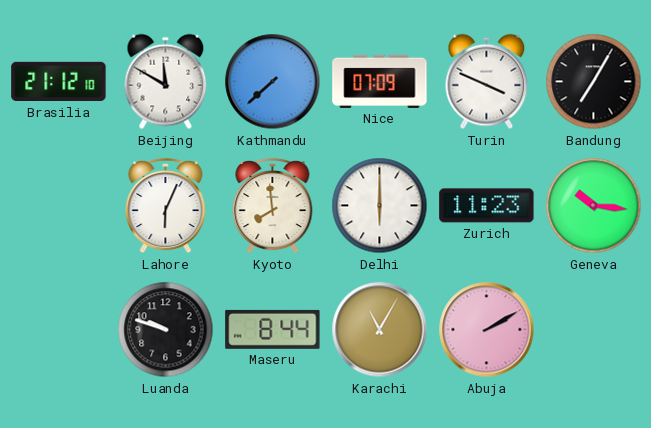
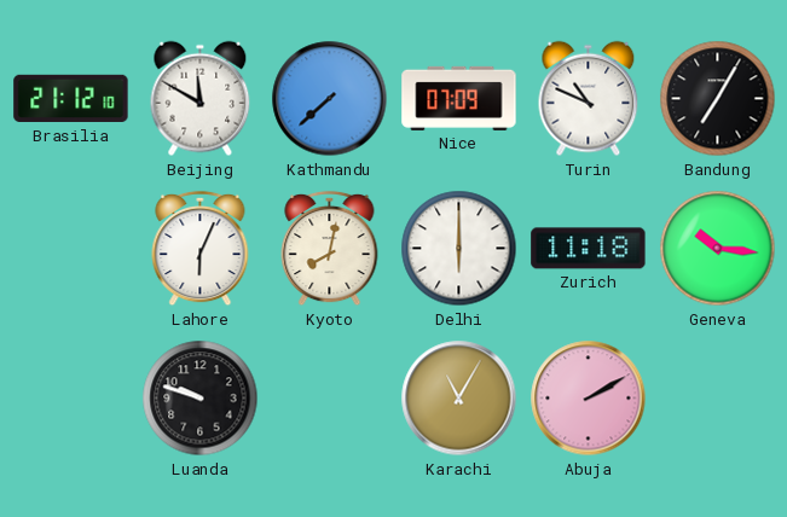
Turin: 3:49 -> 10:49 (589, 99)
Kyoto: 7:59 -> 8:02 (330, 249)
Zurich: 11:23 -> 11:18 (589, 249)
Maseru: 8:44 -> none (273, 329)
